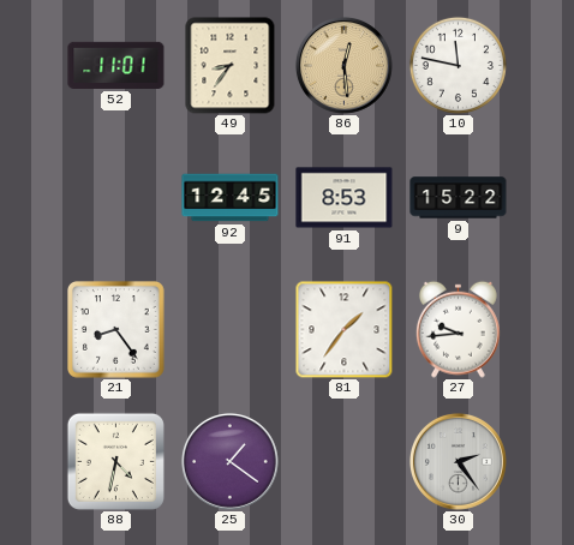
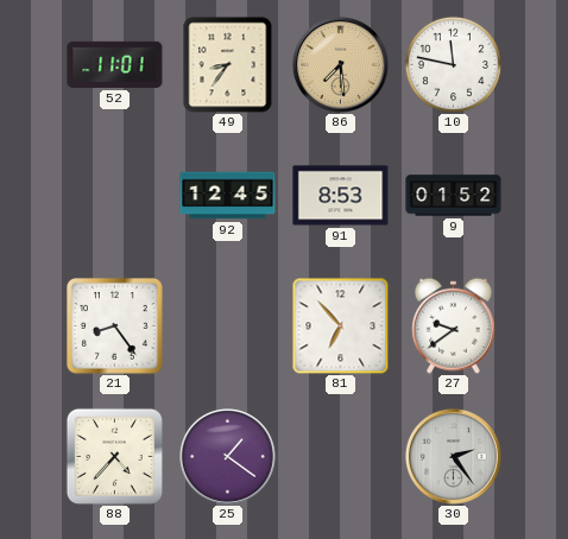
86: 12:29 -> 7:29 (340, 64)
9: 15:22 -> 01:52 (454, 196)
81: 1:36 -> 6:53 (340, 325)
27: 9:44 -> 9:39 (453, 325)
88: 4:32 -> 4:37 (114, 456)
